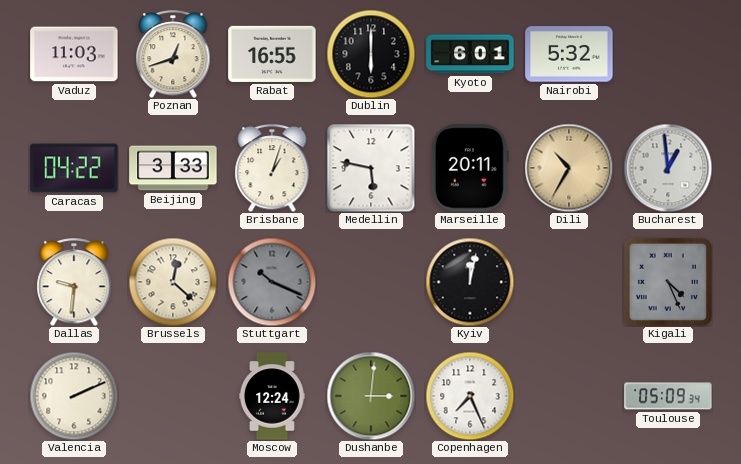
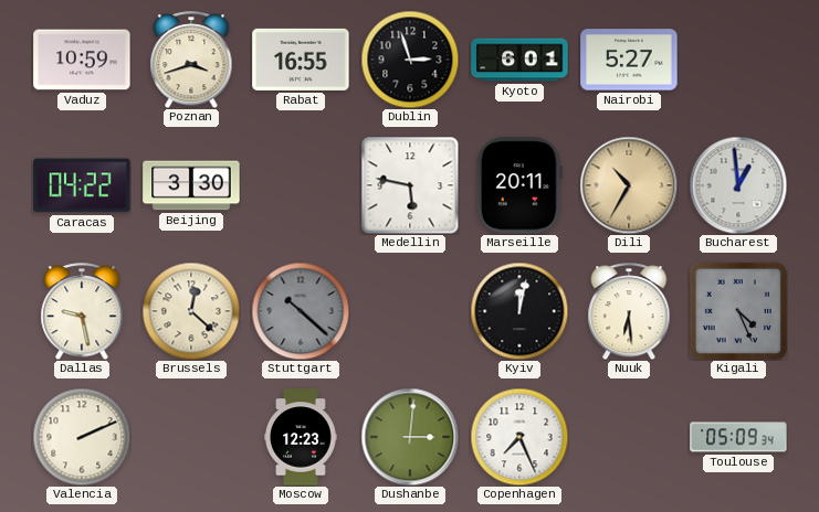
Vaduz: 11:03 -> 10:59 (82, 60)
Poznan: 12:42 -> 3:42 (191, 60)
Dublin: 6:00 -> 2:57 (410, 60)
Nairobi: 5:32 -> 5:27 (629, 60)
Beijing: 3:33 -> 3:30 (191, 185)
Brisbane: 1:03 -> none (272, 168)
Dallas: 9:31 -> 9:28 (82, 311)
Stuttgart: 10:19 -> 10:22 (301, 311)
Nuuk: none -> 6:29 (629, 311)
Moscow: 12:24 -> 12:23 (302, 437)
